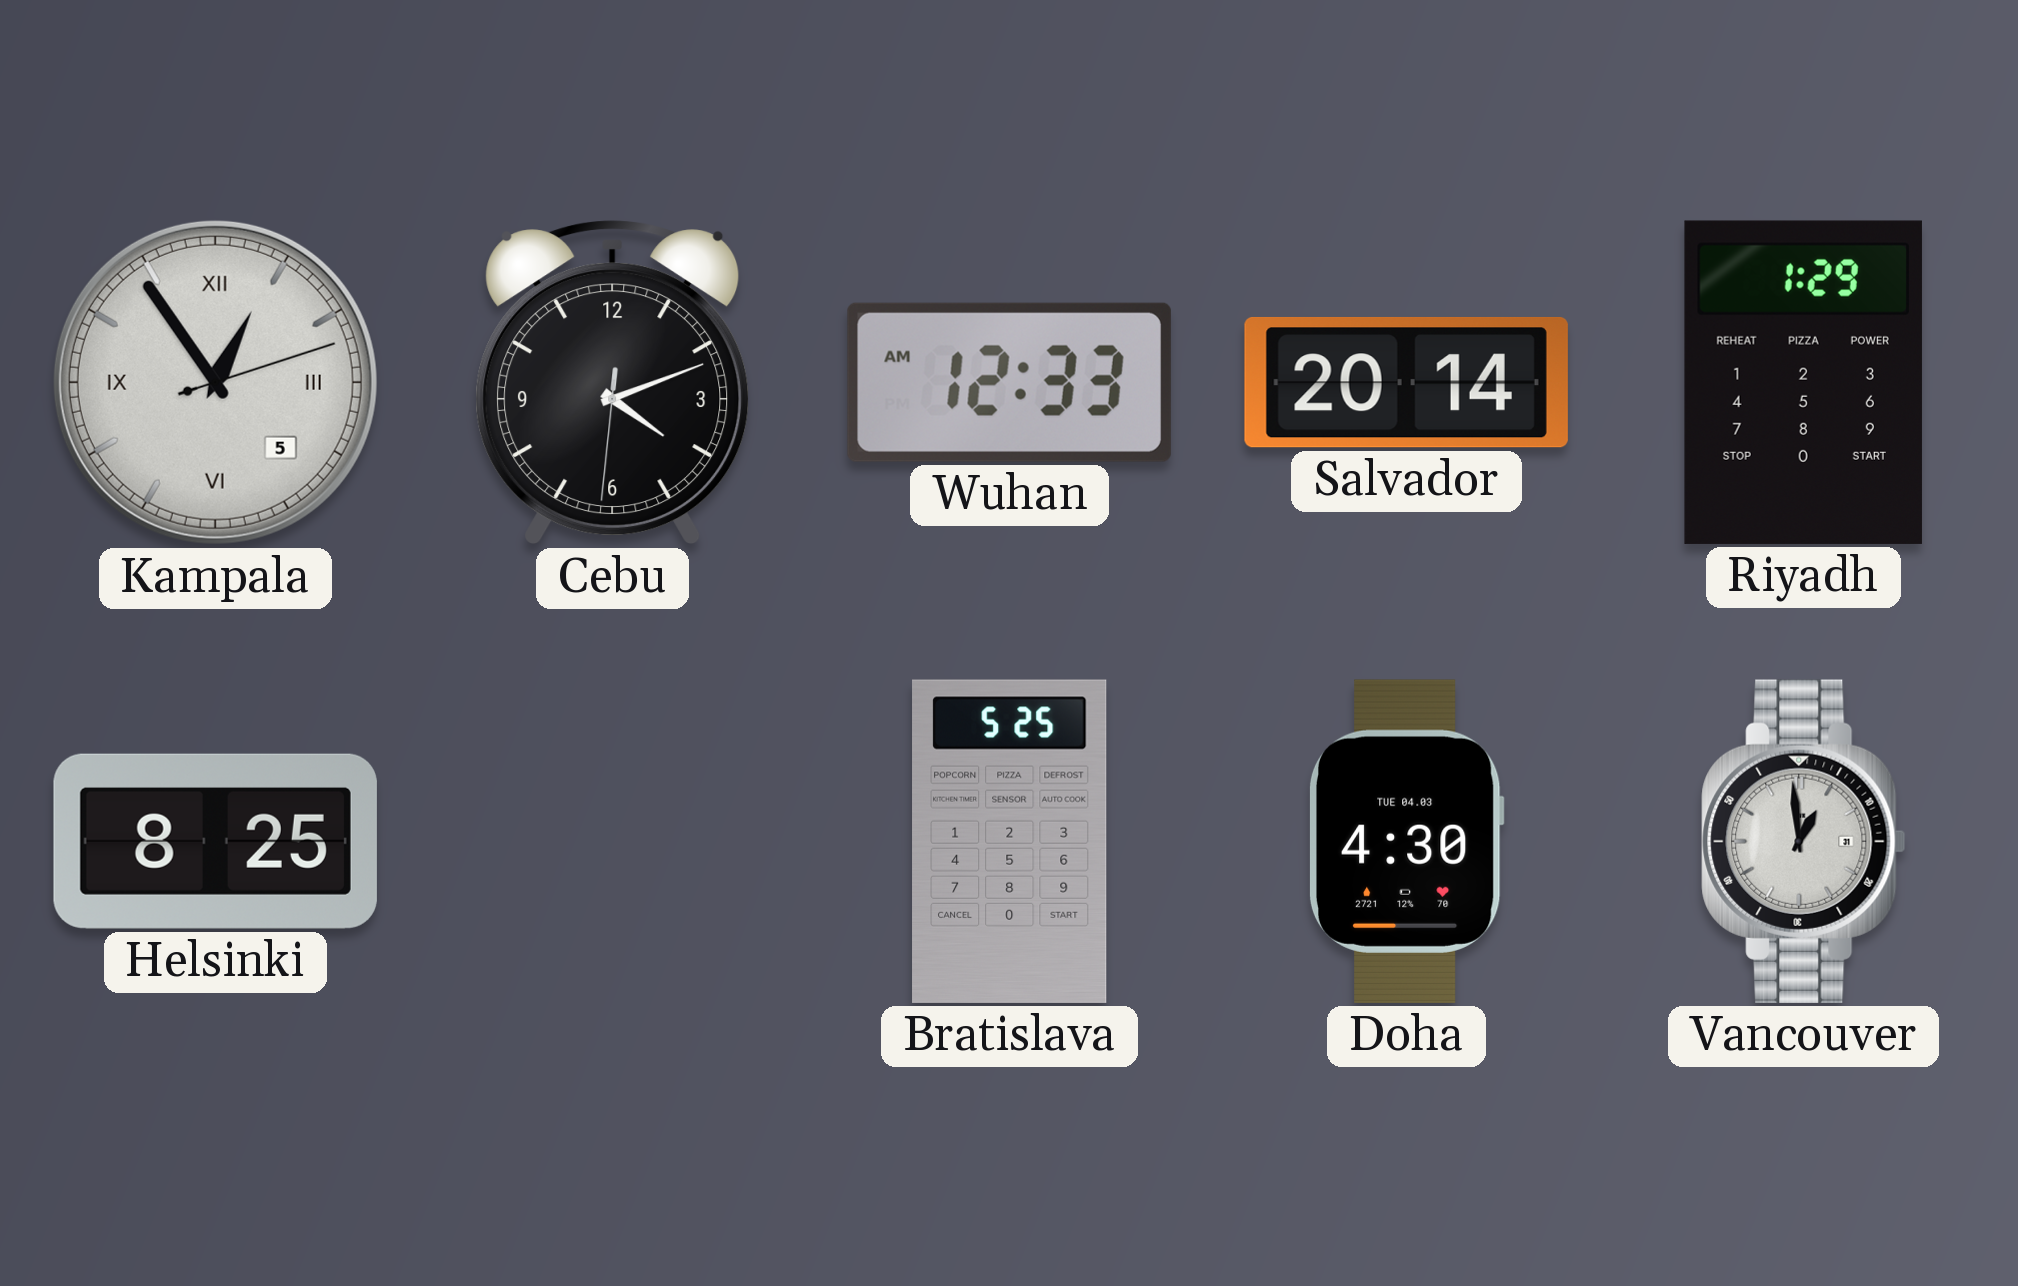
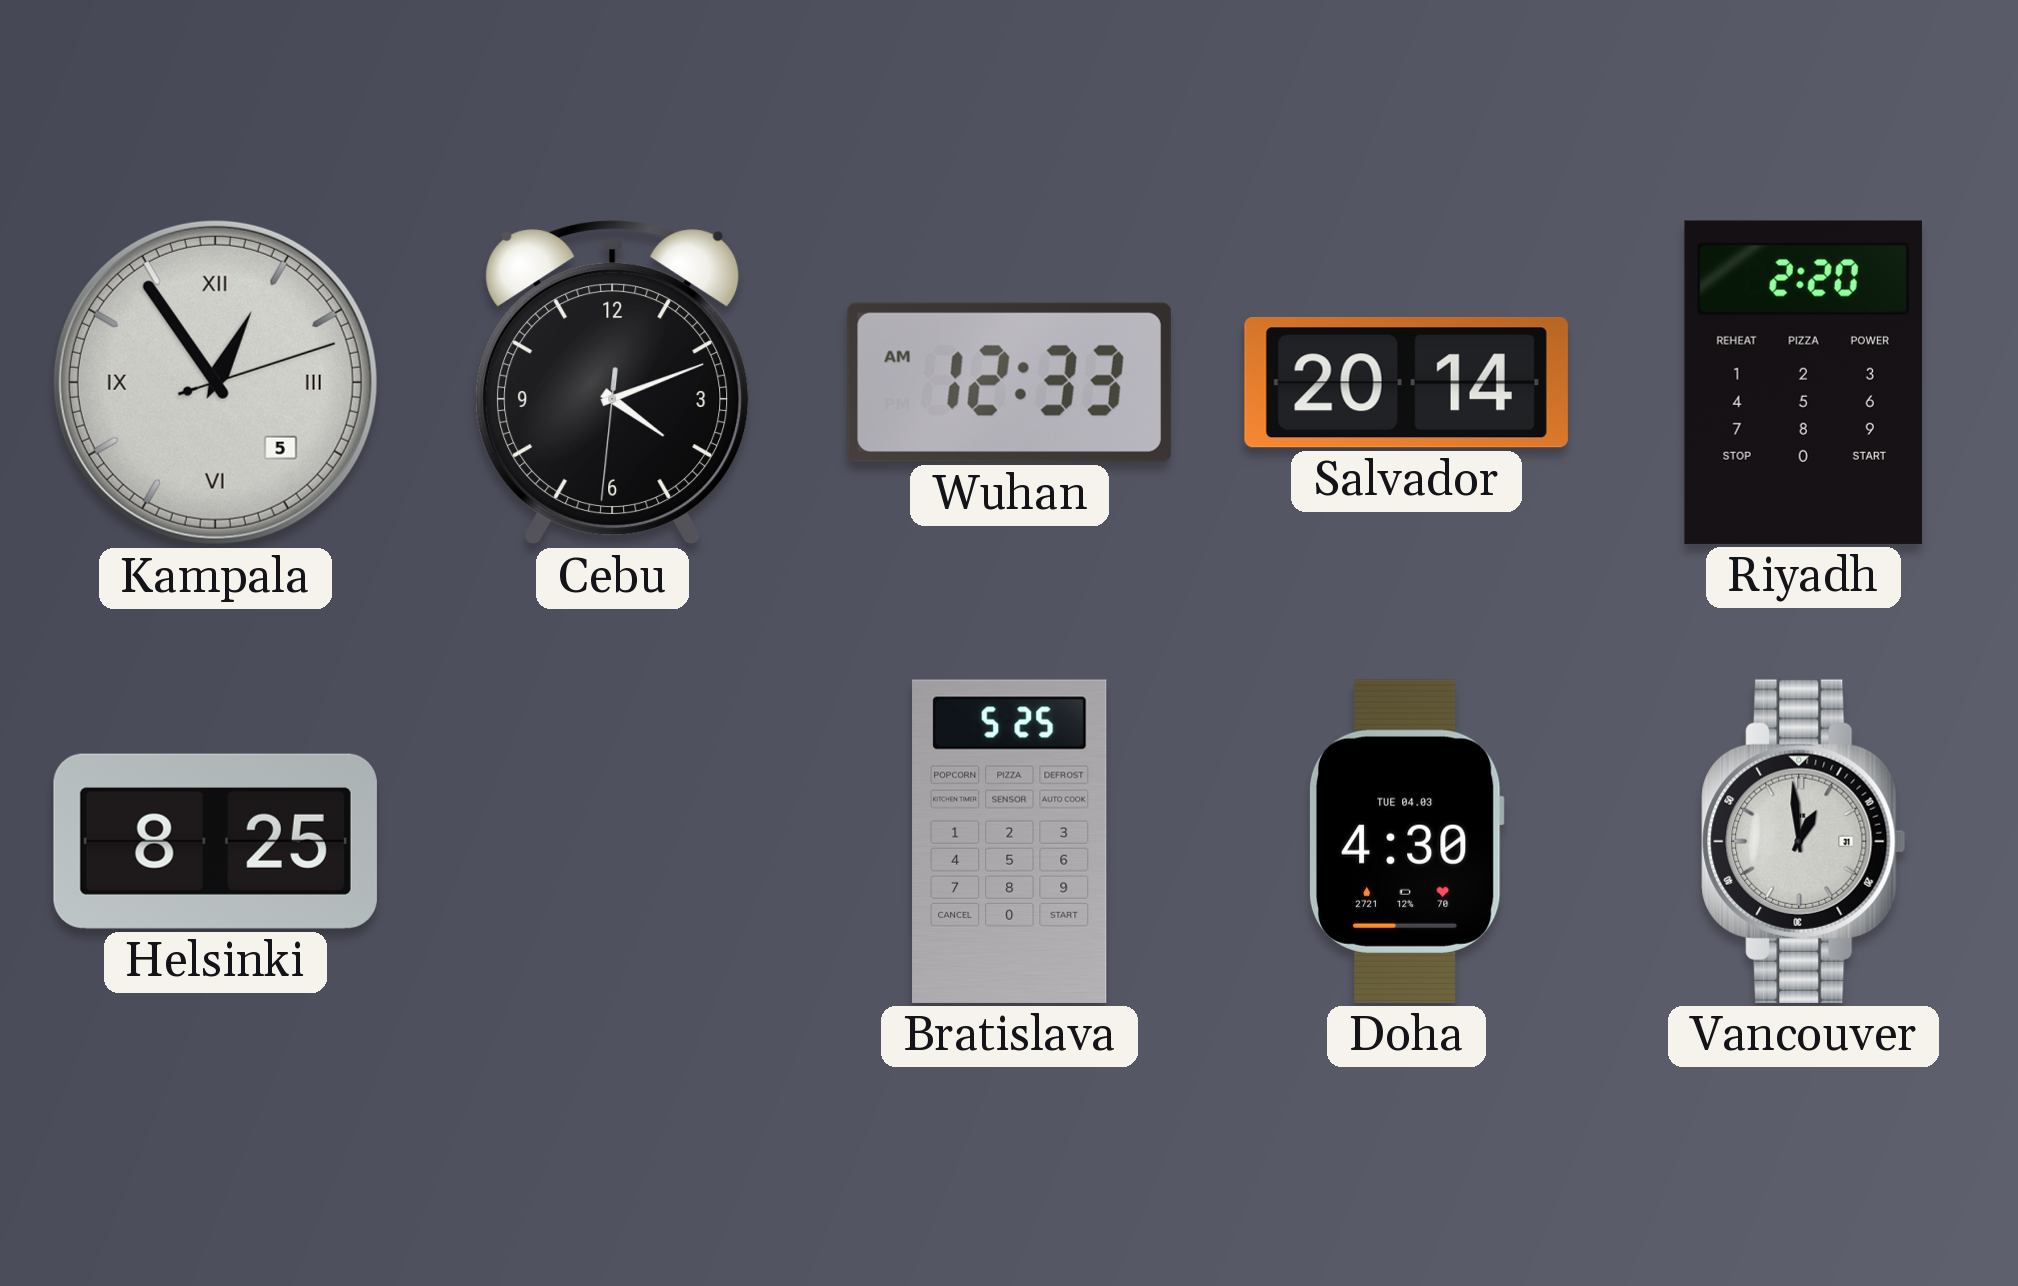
Riyadh: 1:29 -> 2:20 (1803, 382)
